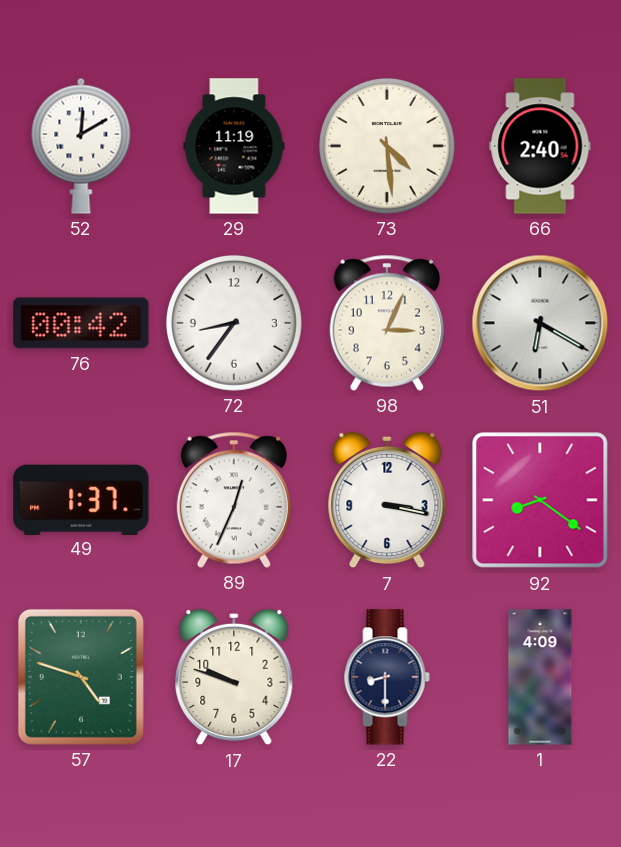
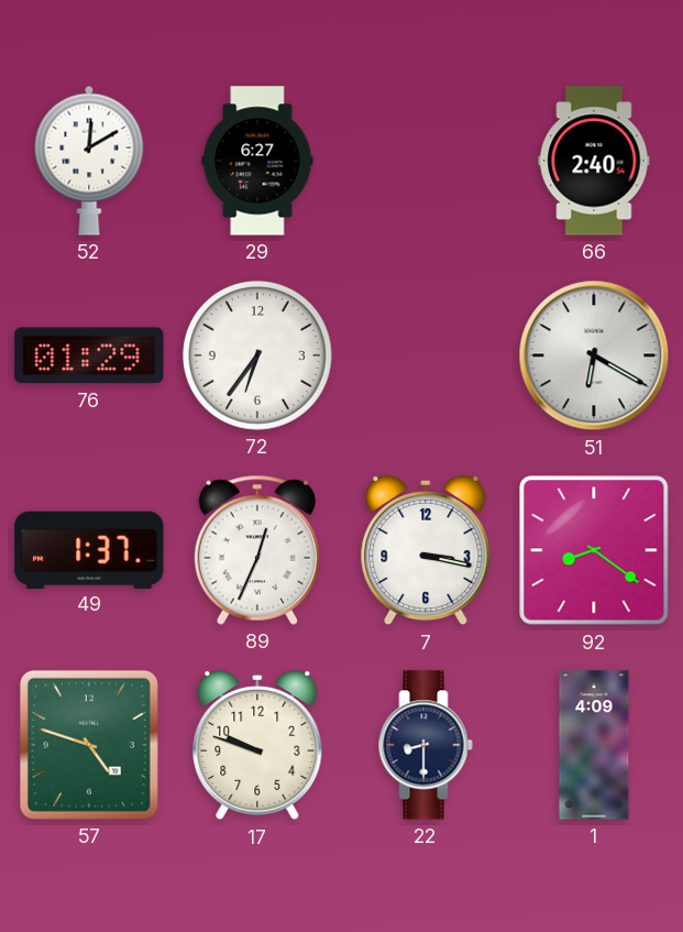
29: 11:19 -> 6:27 (257, 161)
73: 4:29 -> none (387, 146)
76: 00:42 -> 01:29 (89, 355)
72: 8:36 -> 6:36 (257, 355)
98: 3:04 -> none (387, 323)
